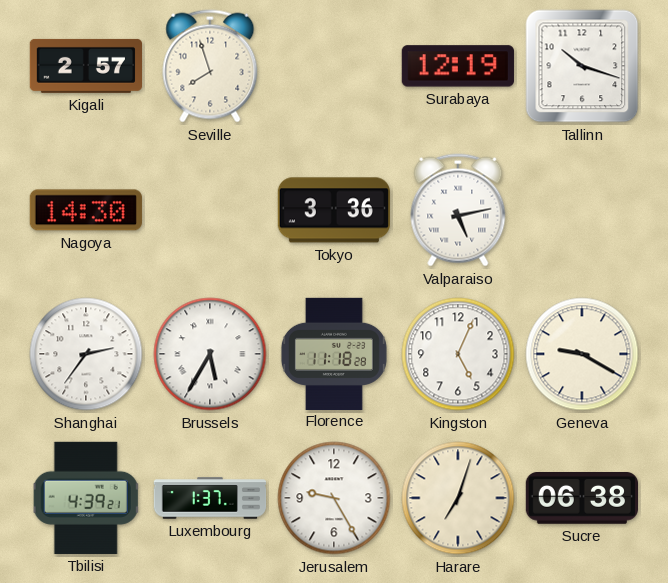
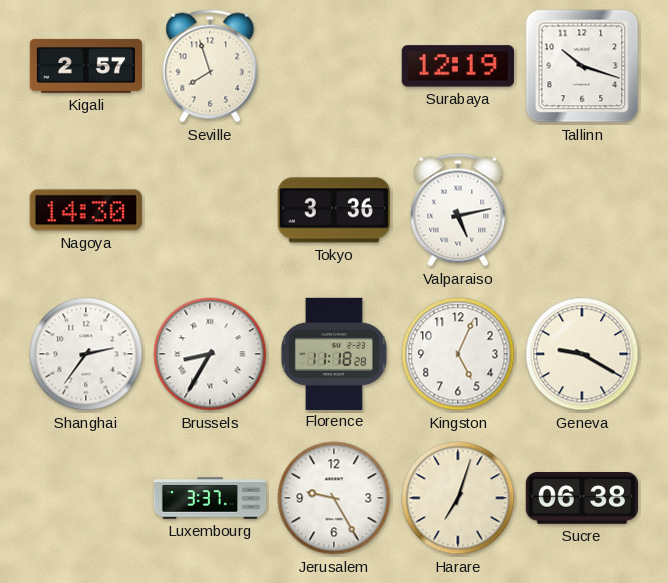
Brussels: 5:35 -> 8:35 (210, 354)
Tbilisi: 4:39 -> none (86, 498)
Luxembourg: 1:37 -> 3:37 (210, 498)
